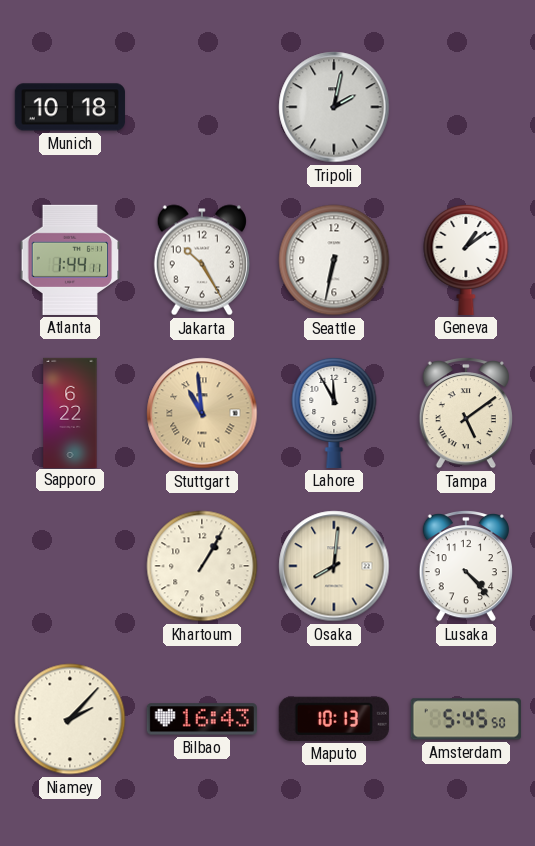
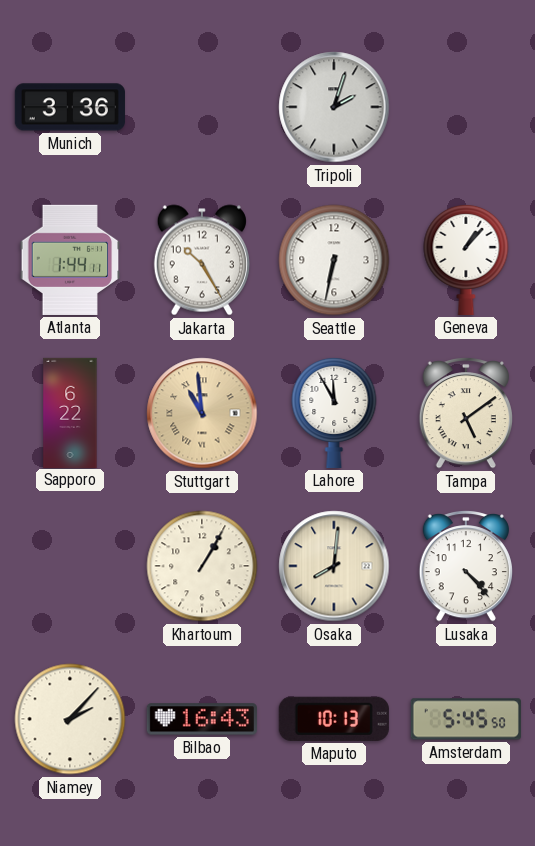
Munich: 10:18 -> 3:36 (70, 107)
Tripoli: 2:02 -> 2:03 (334, 107)
Geneva: 1:09 -> 1:07 (466, 259)
